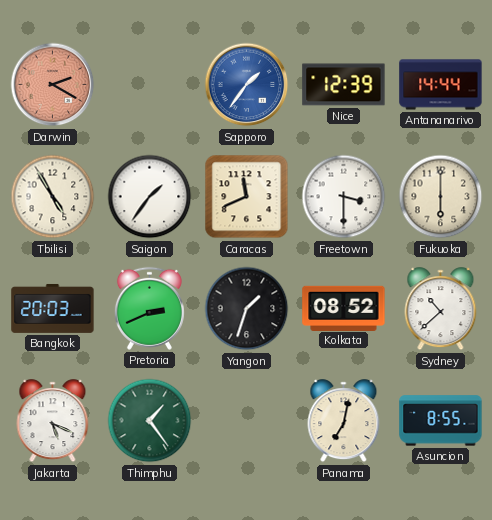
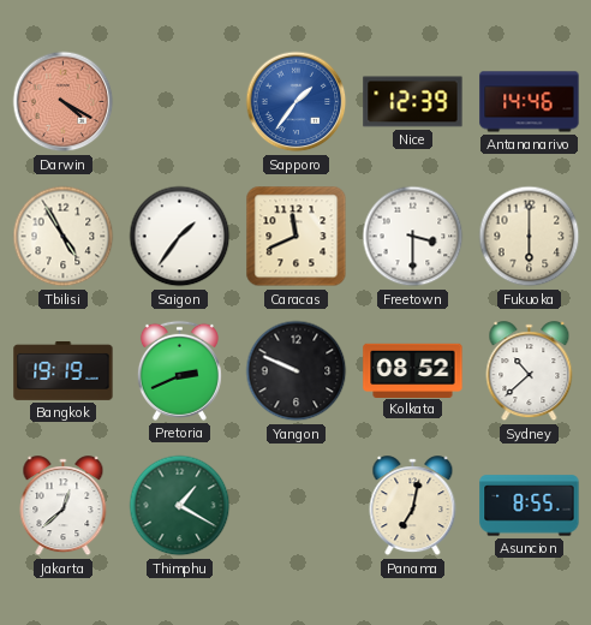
Darwin: 2:20 -> 4:20 (64, 102)
Antananarivo: 14:44 -> 14:46 (530, 102)
Bangkok: 20:03 -> 19:19 (64, 370)
Yangon: 1:33 -> 9:49 (297, 371)
Jakarta: 5:19 -> 12:38 (64, 506)
Thimphu: 1:24 -> 1:20 (180, 506)
